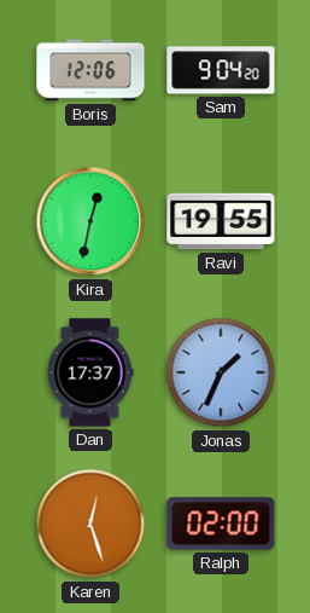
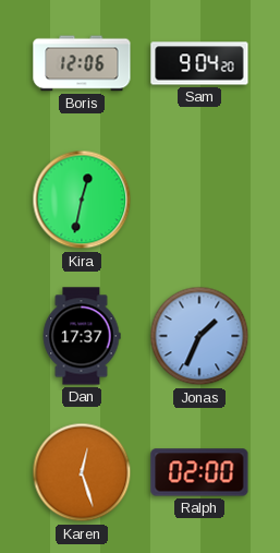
Ravi: 19:55 -> none (221, 221)
